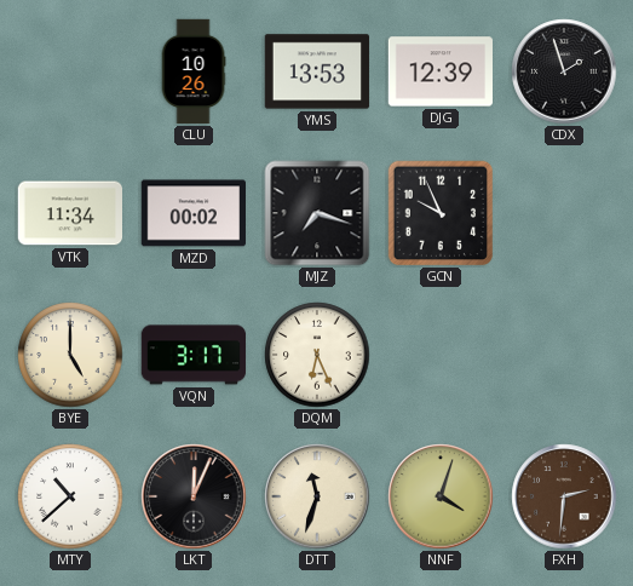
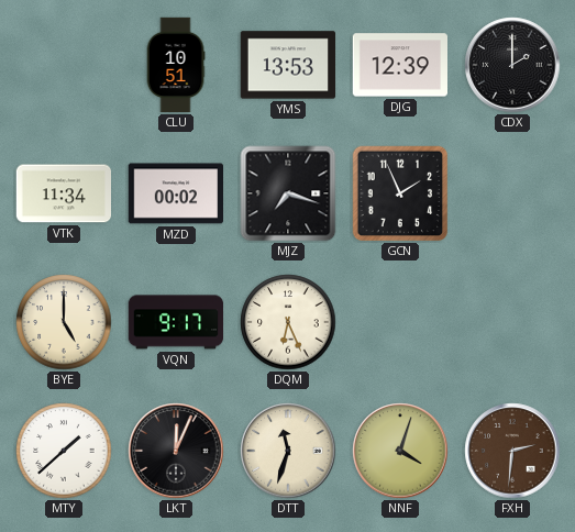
CLU: 10:26 -> 10:51 (176, 65)
CDX: 1:57 -> 2:00 (512, 65)
GCN: 9:56 -> 1:56 (400, 193)
VQN: 3:17 -> 9:17 (176, 322)
MTY: 10:38 -> 1:38 (64, 451)
